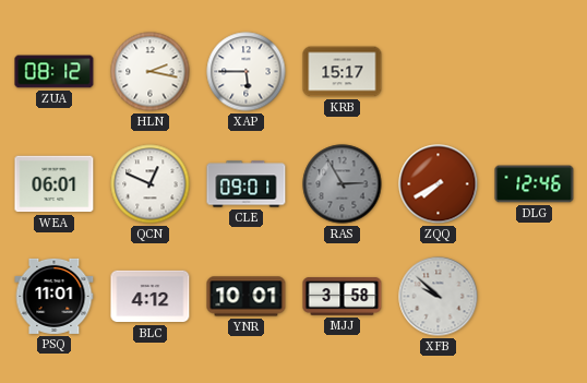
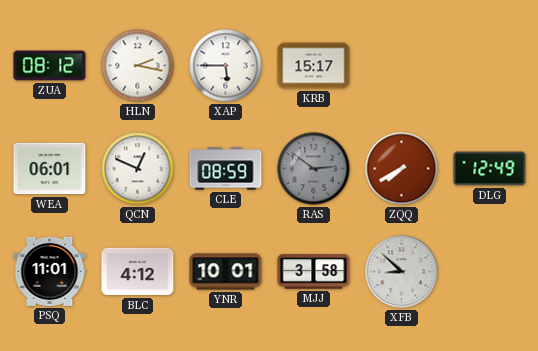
CLE: 09:01 -> 08:59 (226, 169)
RAS: 2:55 -> 2:51 (314, 169)
DLG: 12:46 -> 12:49 (490, 169)
XFB: 9:52 -> 8:52 (402, 272)
